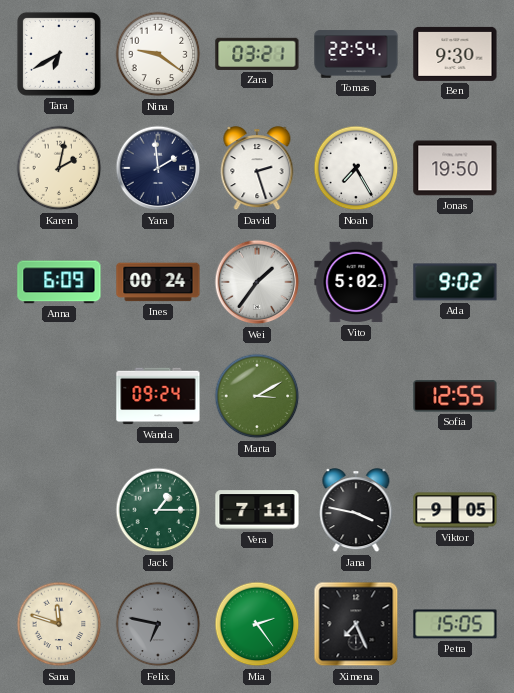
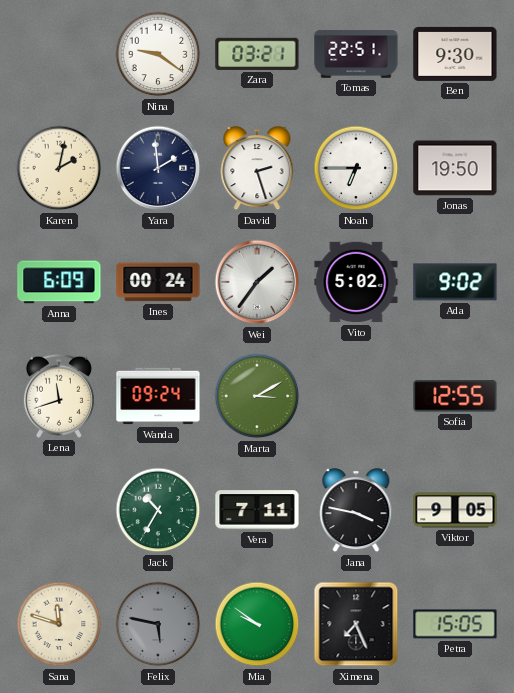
Tara: 6:40 -> none (59, 54)
Tomas: 22:54 -> 22:51 (356, 54)
Noah: 7:25 -> 6:45 (356, 168)
Lena: none -> 11:42 (59, 396)
Jack: 1:15 -> 10:35 (158, 510)
Felix: 6:47 -> 5:47 (158, 624)
Mia: 2:24 -> 9:51 (257, 624)
